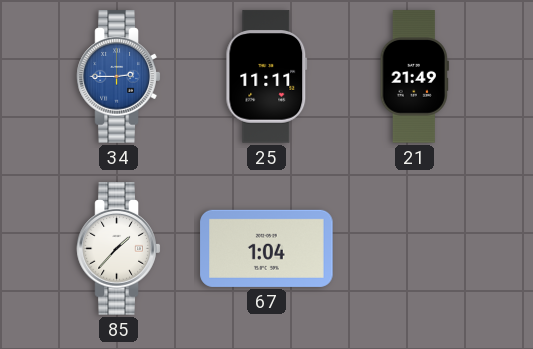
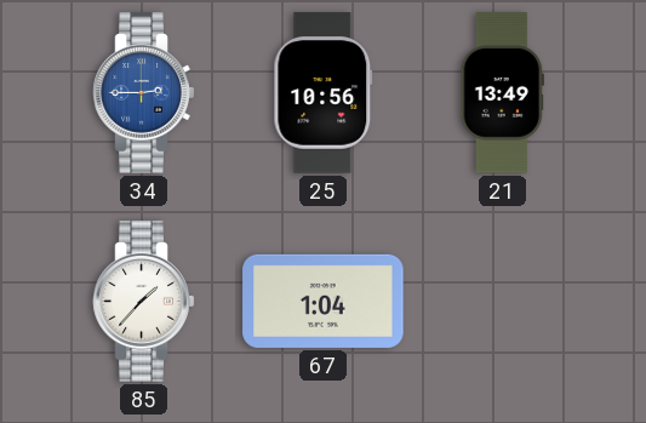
25: 11:11 -> 10:56 (324, 93)
21: 21:49 -> 13:49 (502, 93)
